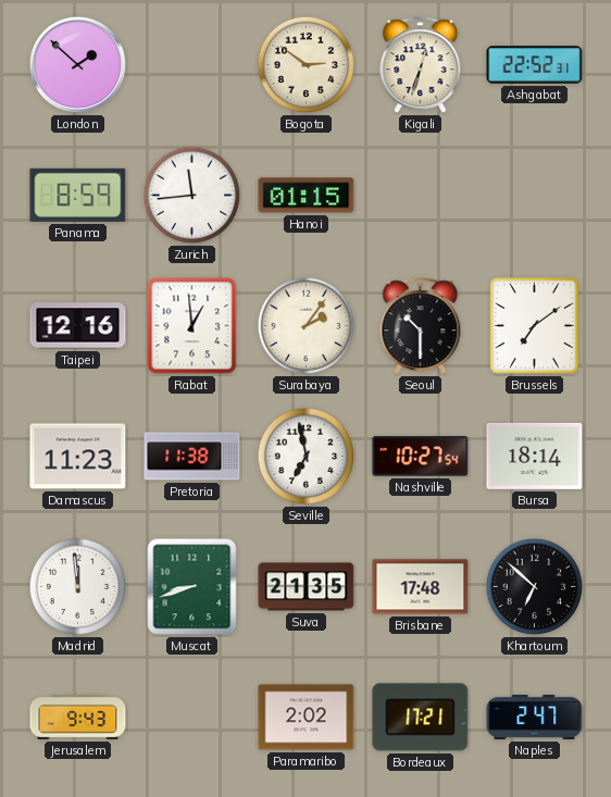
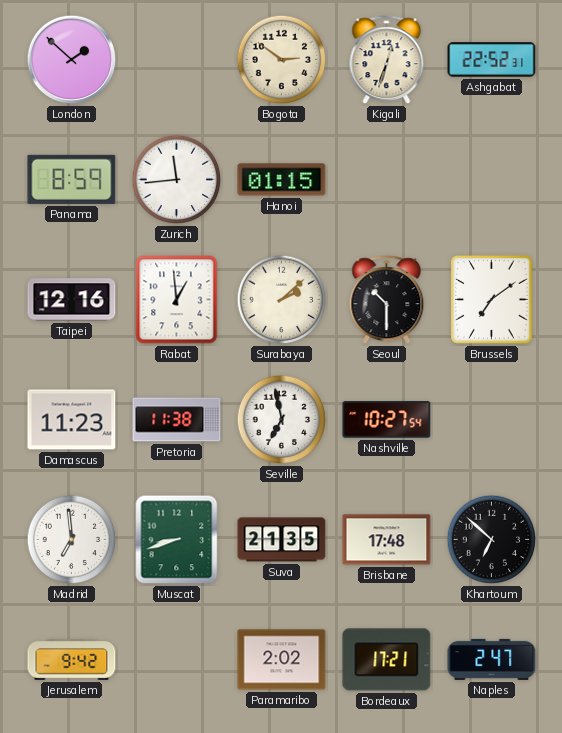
Surabaya: 2:06 -> 2:08 (282, 300)
Bursa: 18:14 -> none (535, 456)
Madrid: 11:59 -> 6:59 (72, 540)
Jerusalem: 9:43 -> 9:42 (72, 660)
